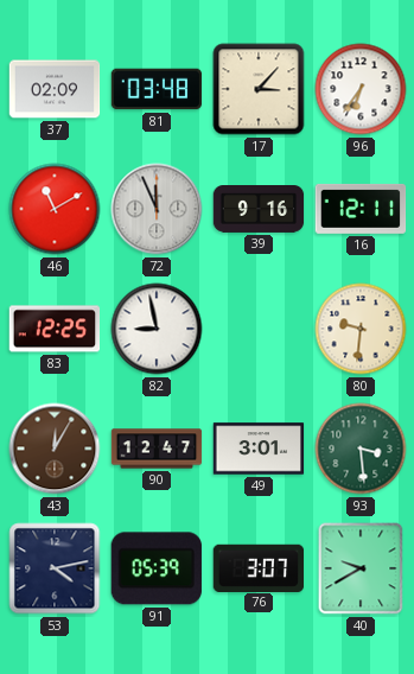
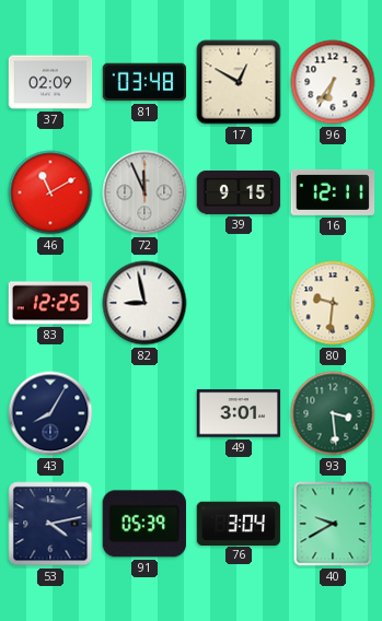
17: 3:07 -> 12:50 (239, 82)
39: 9:16 -> 9:15 (239, 194)
43: 12:05 -> 8:05 (50, 413)
43 dial: brown -> navy (50, 413)
90: 12:47 -> none (157, 449)
76: 3:07 -> 3:04 (239, 523)
